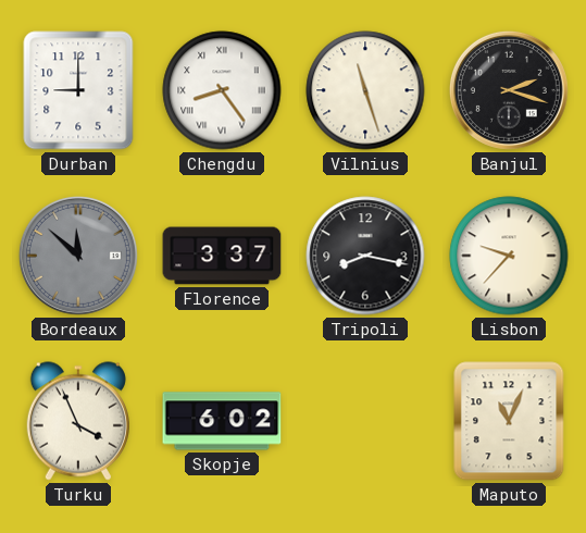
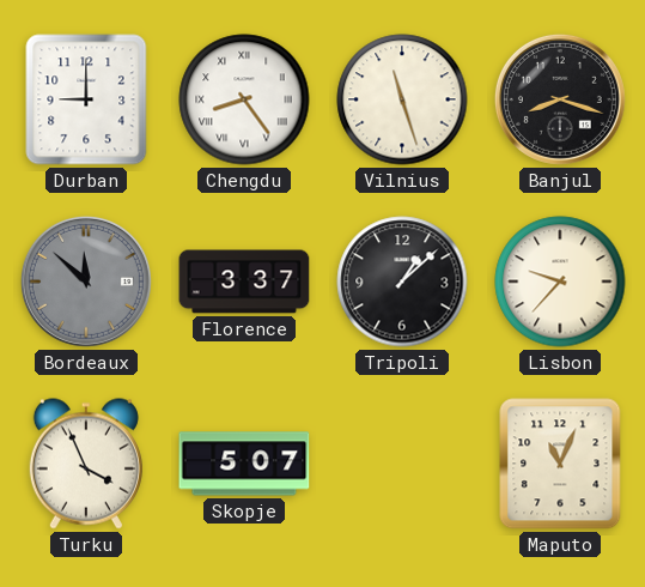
Banjul: 2:18 -> 8:18 (560, 99)
Tripoli: 8:17 -> 1:08 (402, 282)
Skopje: 6:02 -> 5:07 (244, 464)
